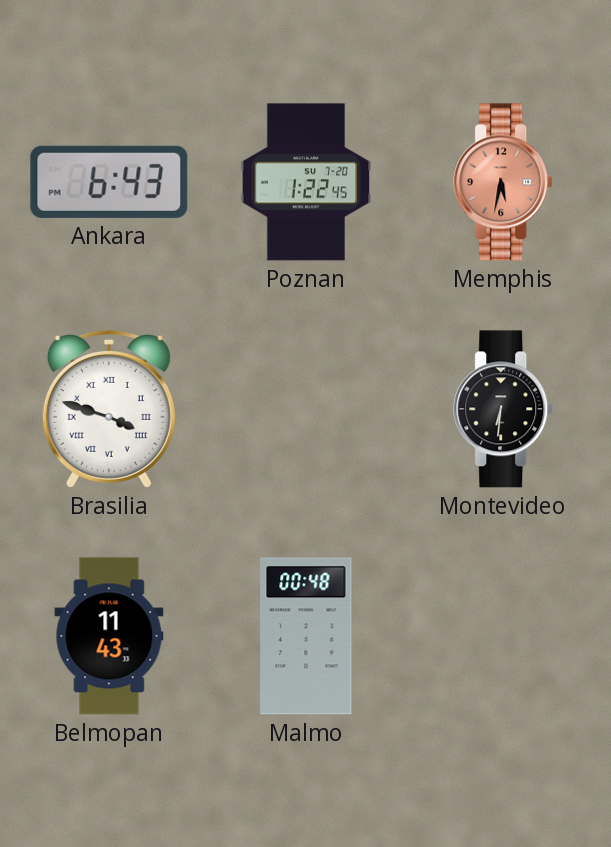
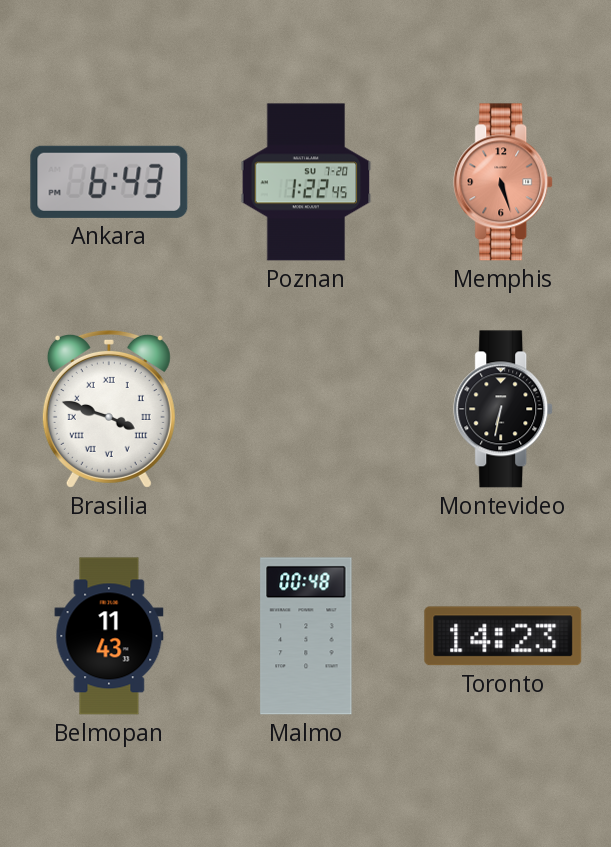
Memphis: 5:32 -> 5:27 (504, 182)
Montevideo: 6:31 -> 6:32 (504, 409)
Toronto: none -> 14:23 (503, 636)
